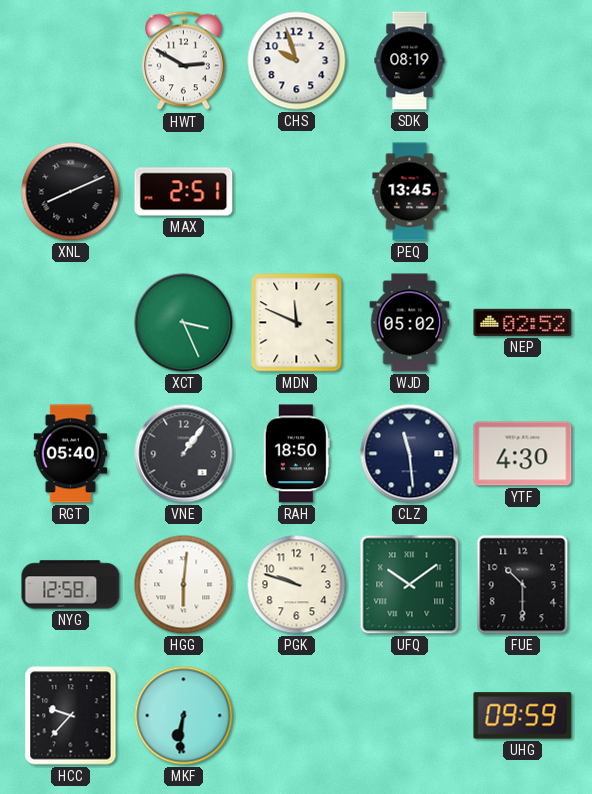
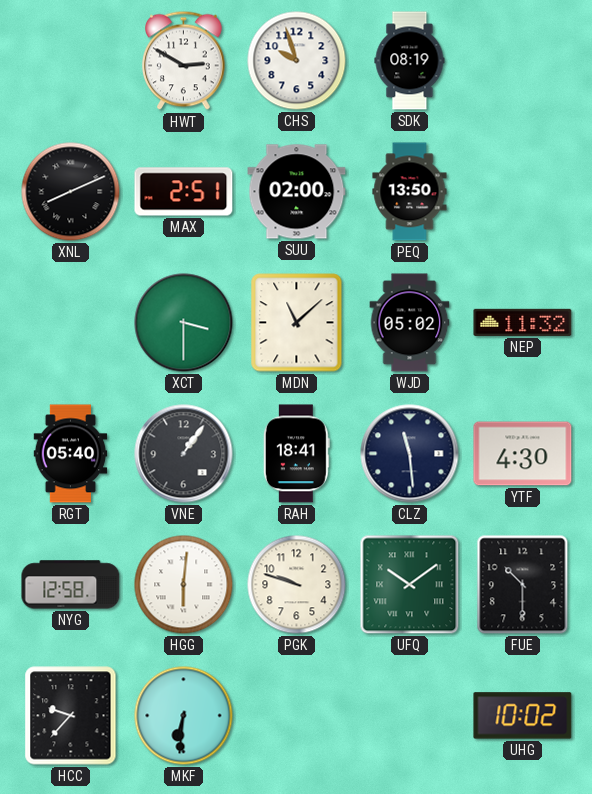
SUU: none -> 02:00 (297, 192)
PEQ: 13:45 -> 13:50 (410, 192)
XCT: 3:26 -> 3:30 (184, 323)
MDN: 11:49 -> 11:08 (297, 323)
NEP: 02:52 -> 11:32 (523, 322)
RAH: 18:50 -> 18:41 (296, 454)
UHG: 09:59 -> 10:02 (523, 716)
